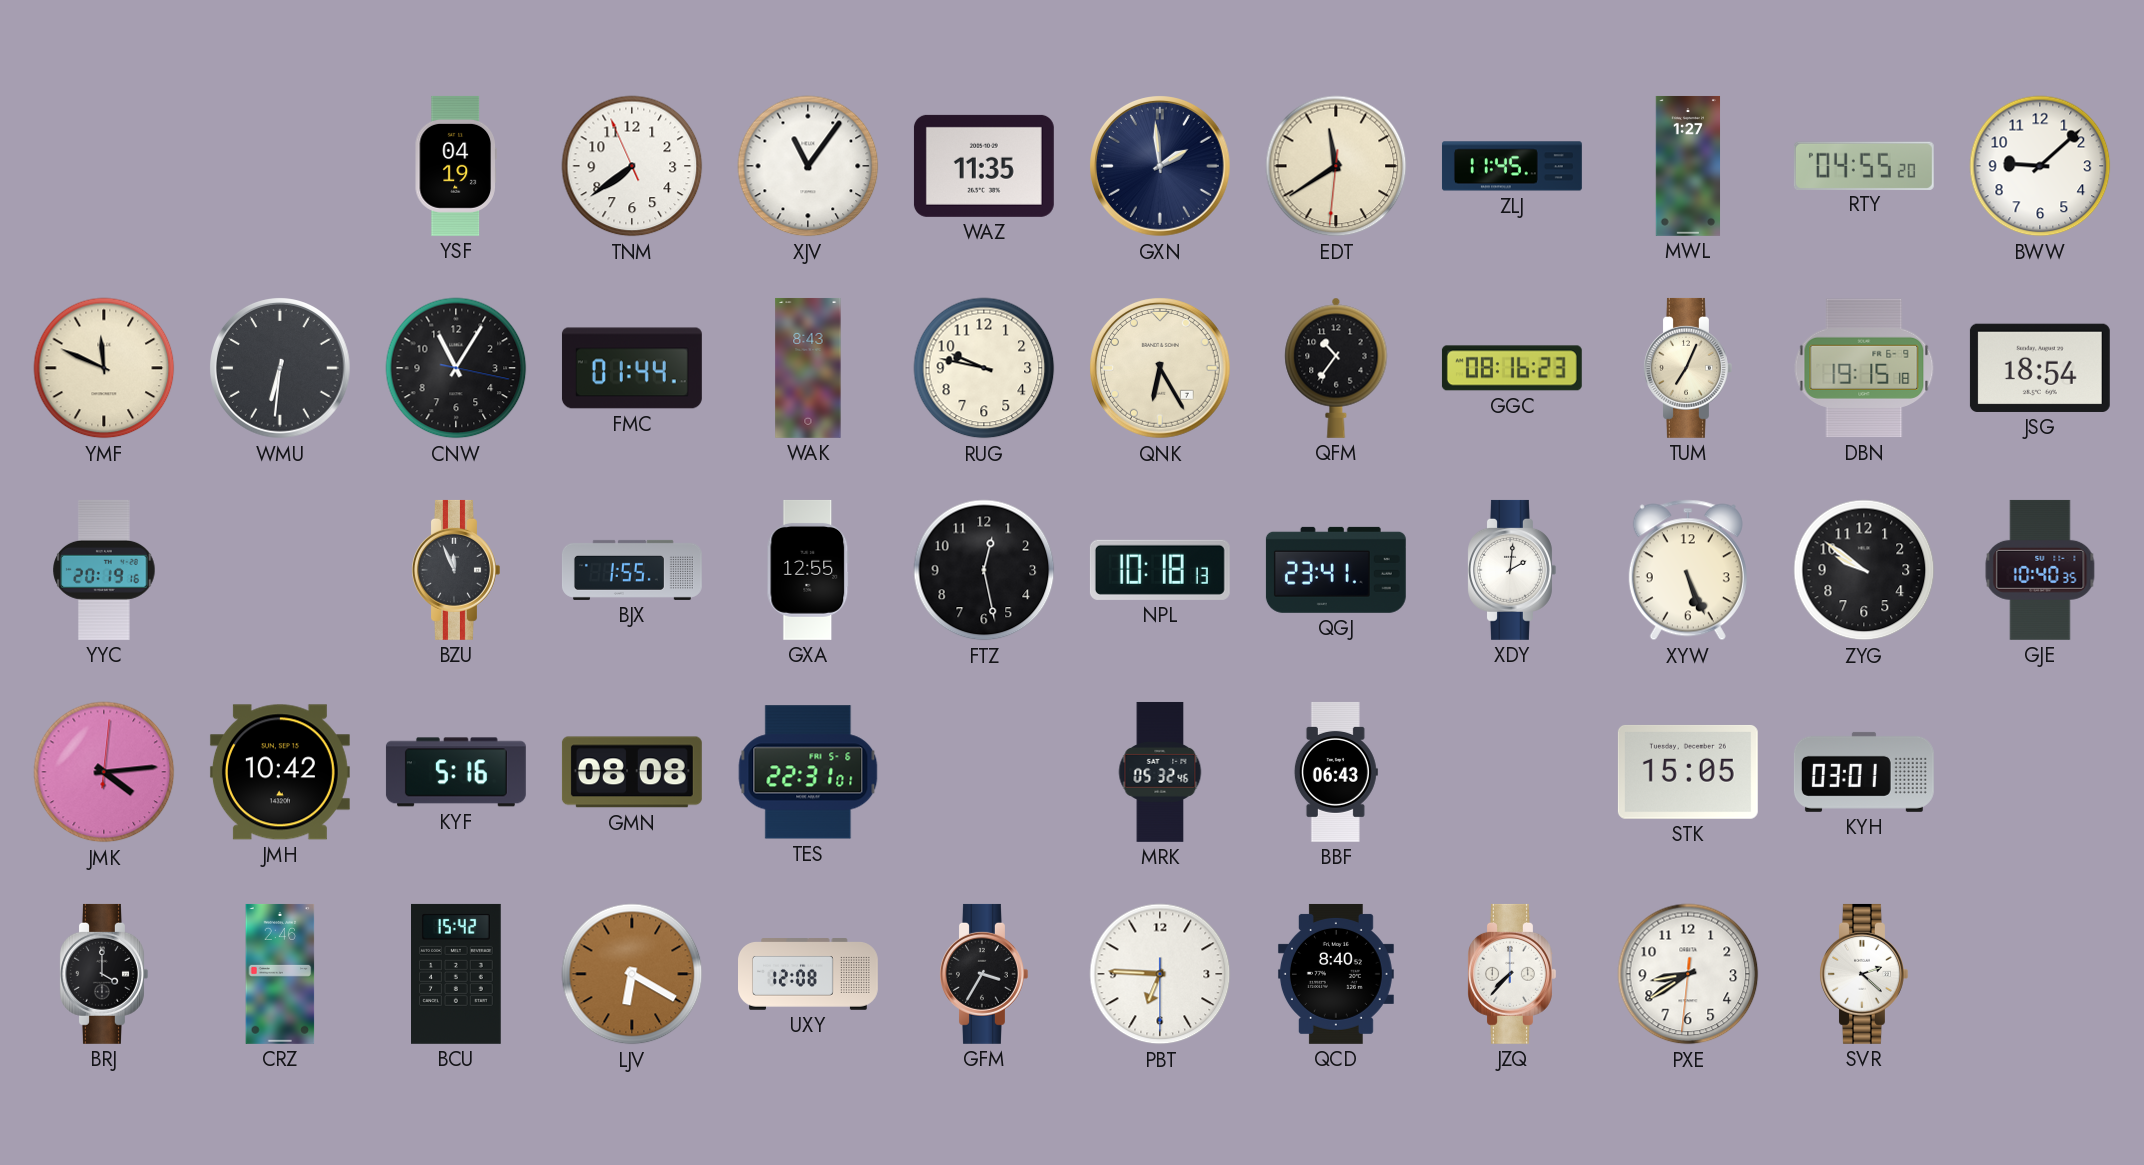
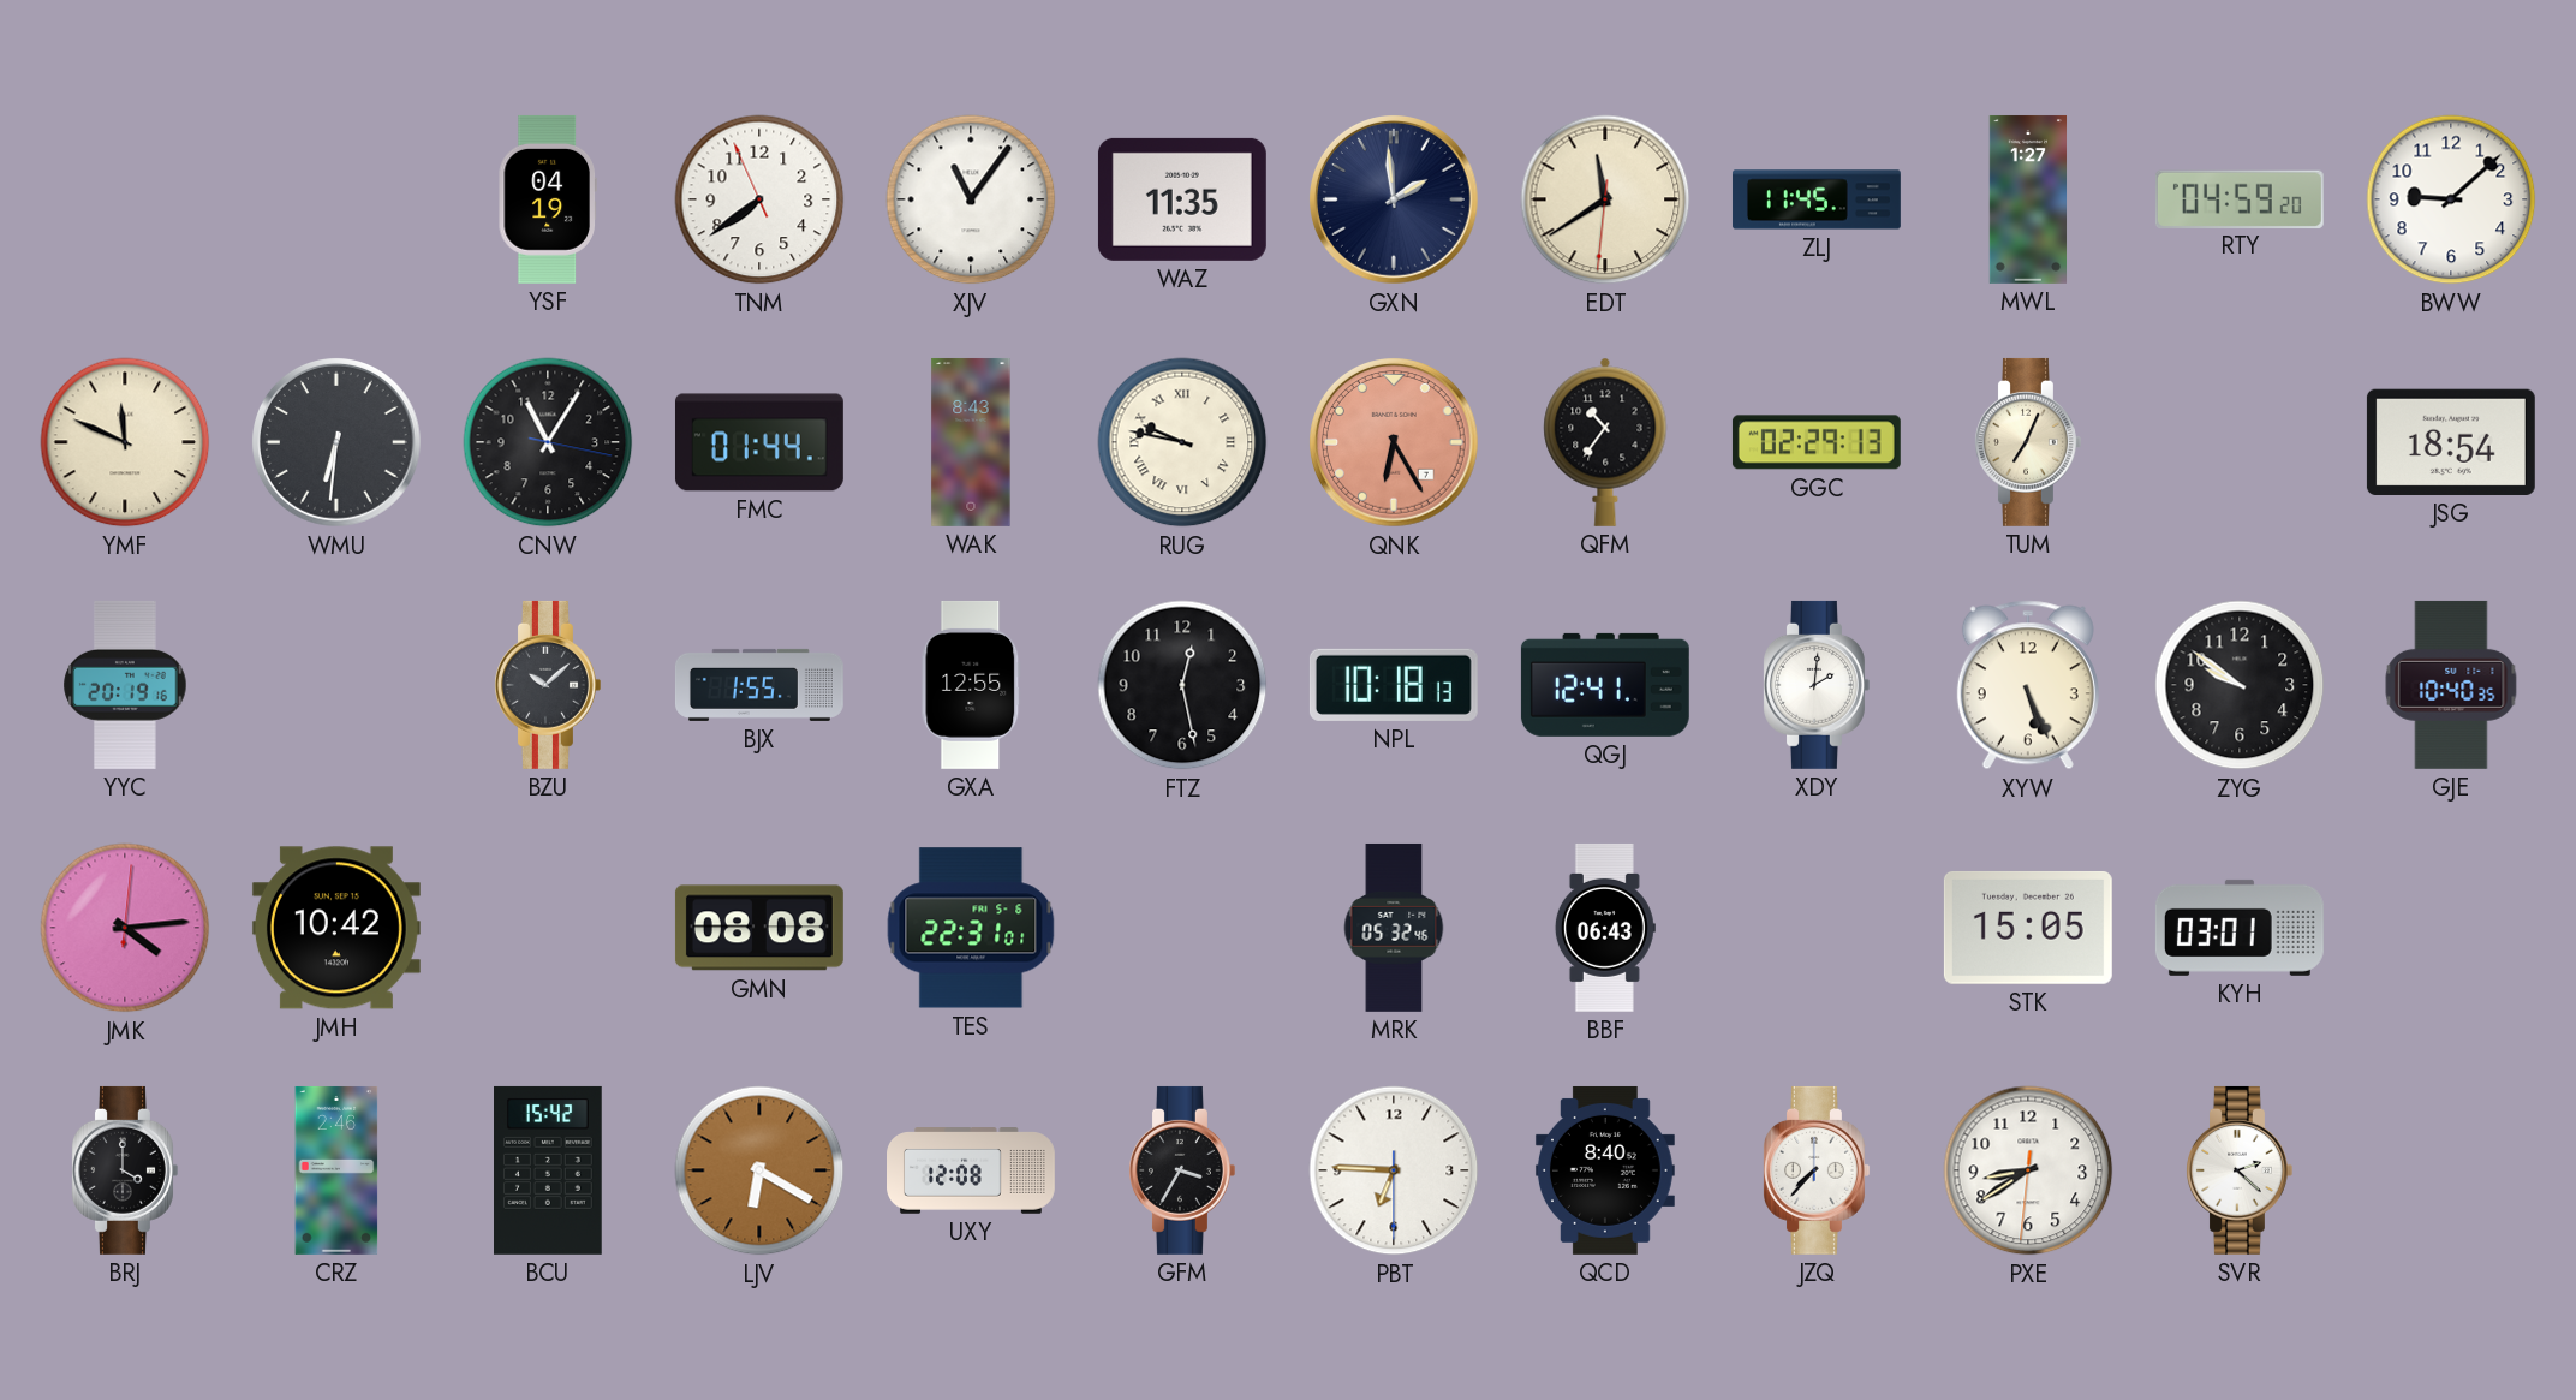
RTY: 04:55 -> 04:59 (2240, 198)
RUG numerals: Arabic -> Roman (1182, 442)
QNK dial: cream -> salmon (1395, 443)
GGC: 08:16 -> 02:29 (1817, 442)
DBN: 19:15 -> none (1864, 368)
BZU: 11:56 -> 10:08 (548, 685)
QGJ: 23:41 -> 12:41 (1605, 685)
KYF: 5:16 -> none (456, 772)
